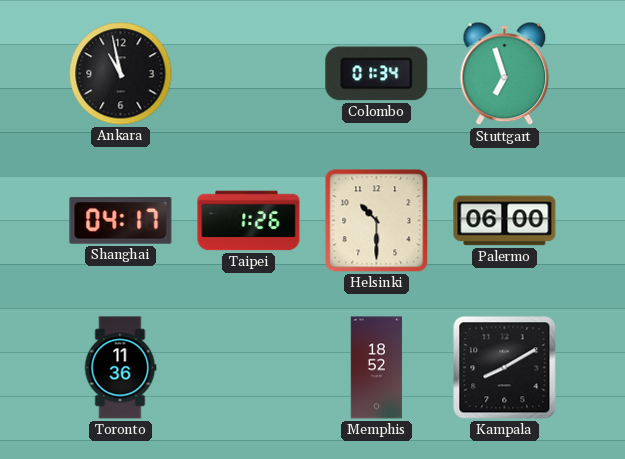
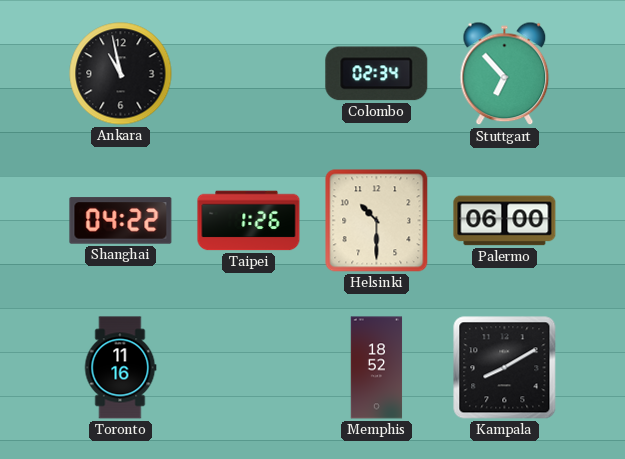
Colombo: 01:34 -> 02:34 (377, 74)
Stuttgart: 6:57 -> 6:53 (505, 74)
Shanghai: 04:17 -> 04:22 (121, 221)
Toronto: 11:36 -> 11:16 (120, 368)
